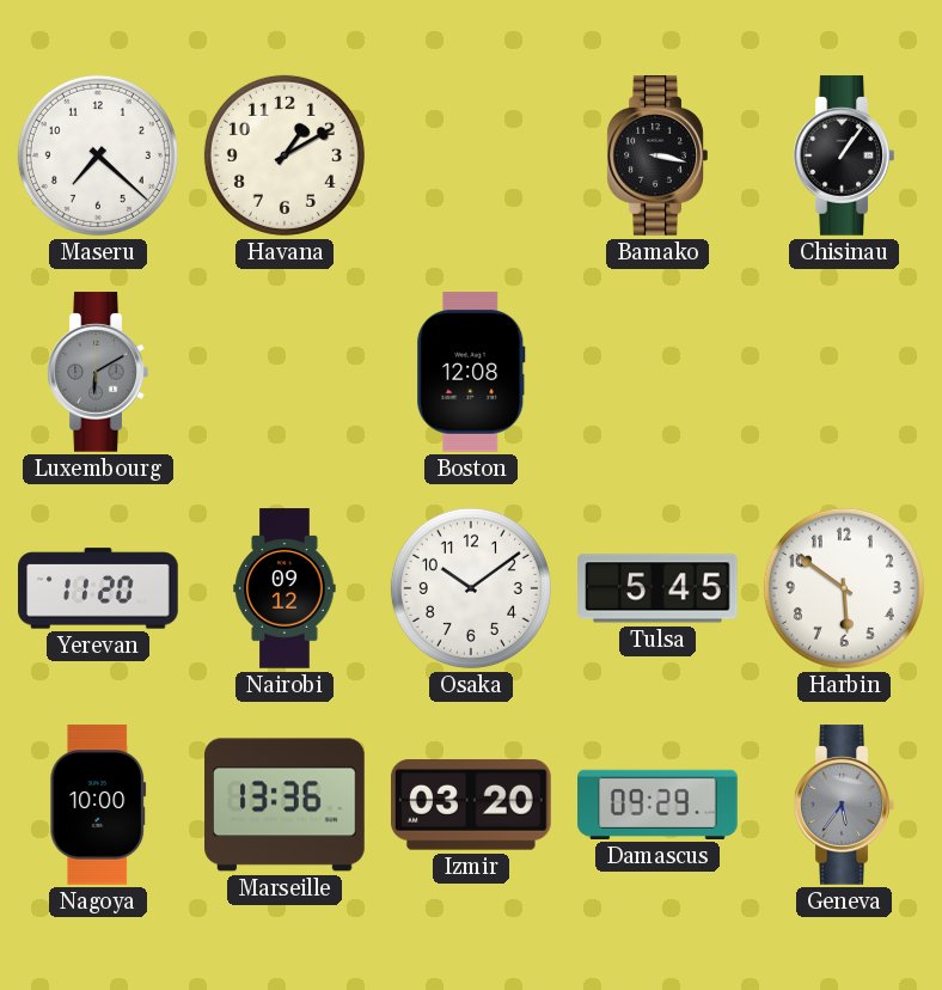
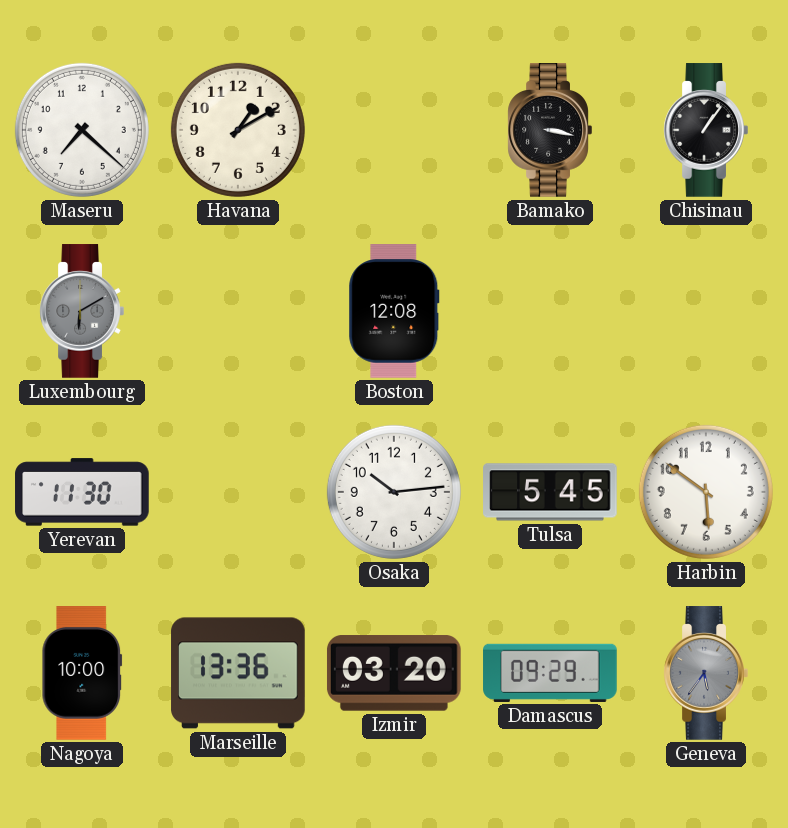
Yerevan: 11:20 -> 11:30 (82, 492)
Nairobi: 09:12 -> none (285, 588)
Osaka: 10:09 -> 10:14 (394, 492)
